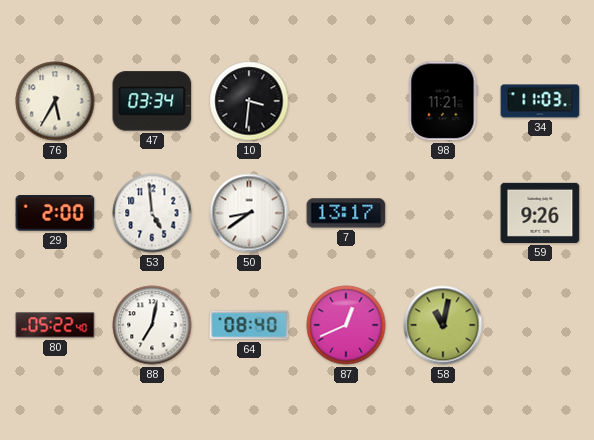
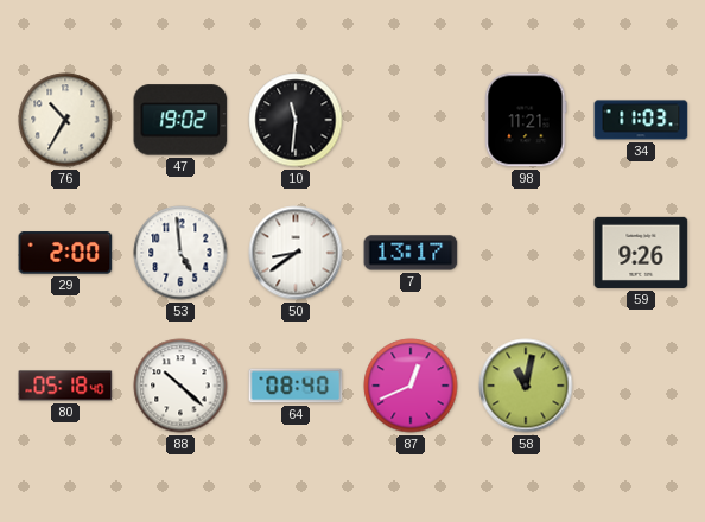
76: 5:35 -> 10:35 (65, 120)
47: 03:34 -> 19:02 (180, 120)
10: 3:31 -> 11:31 (296, 120)
80: 05:22 -> 05:18 (65, 386)
88: 7:02 -> 10:22 (180, 386)
